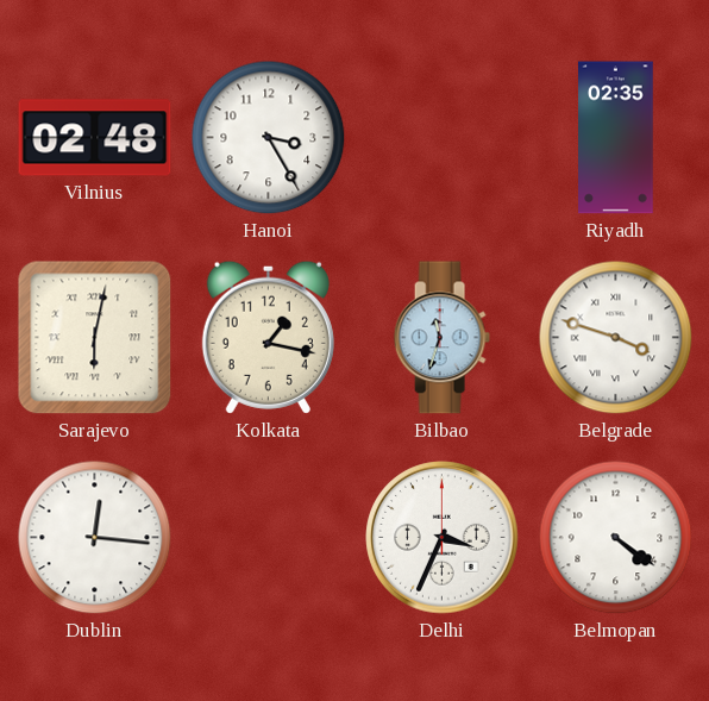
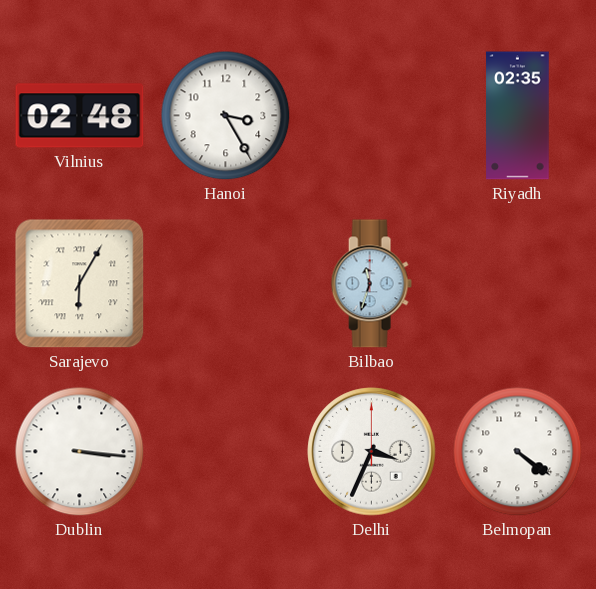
Sarajevo: 6:02 -> 6:05 (80, 284)
Kolkata: 1:17 -> none (268, 337)
Belgrade: 3:48 -> none (616, 338)
Dublin: 12:16 -> 3:16 (80, 452)
